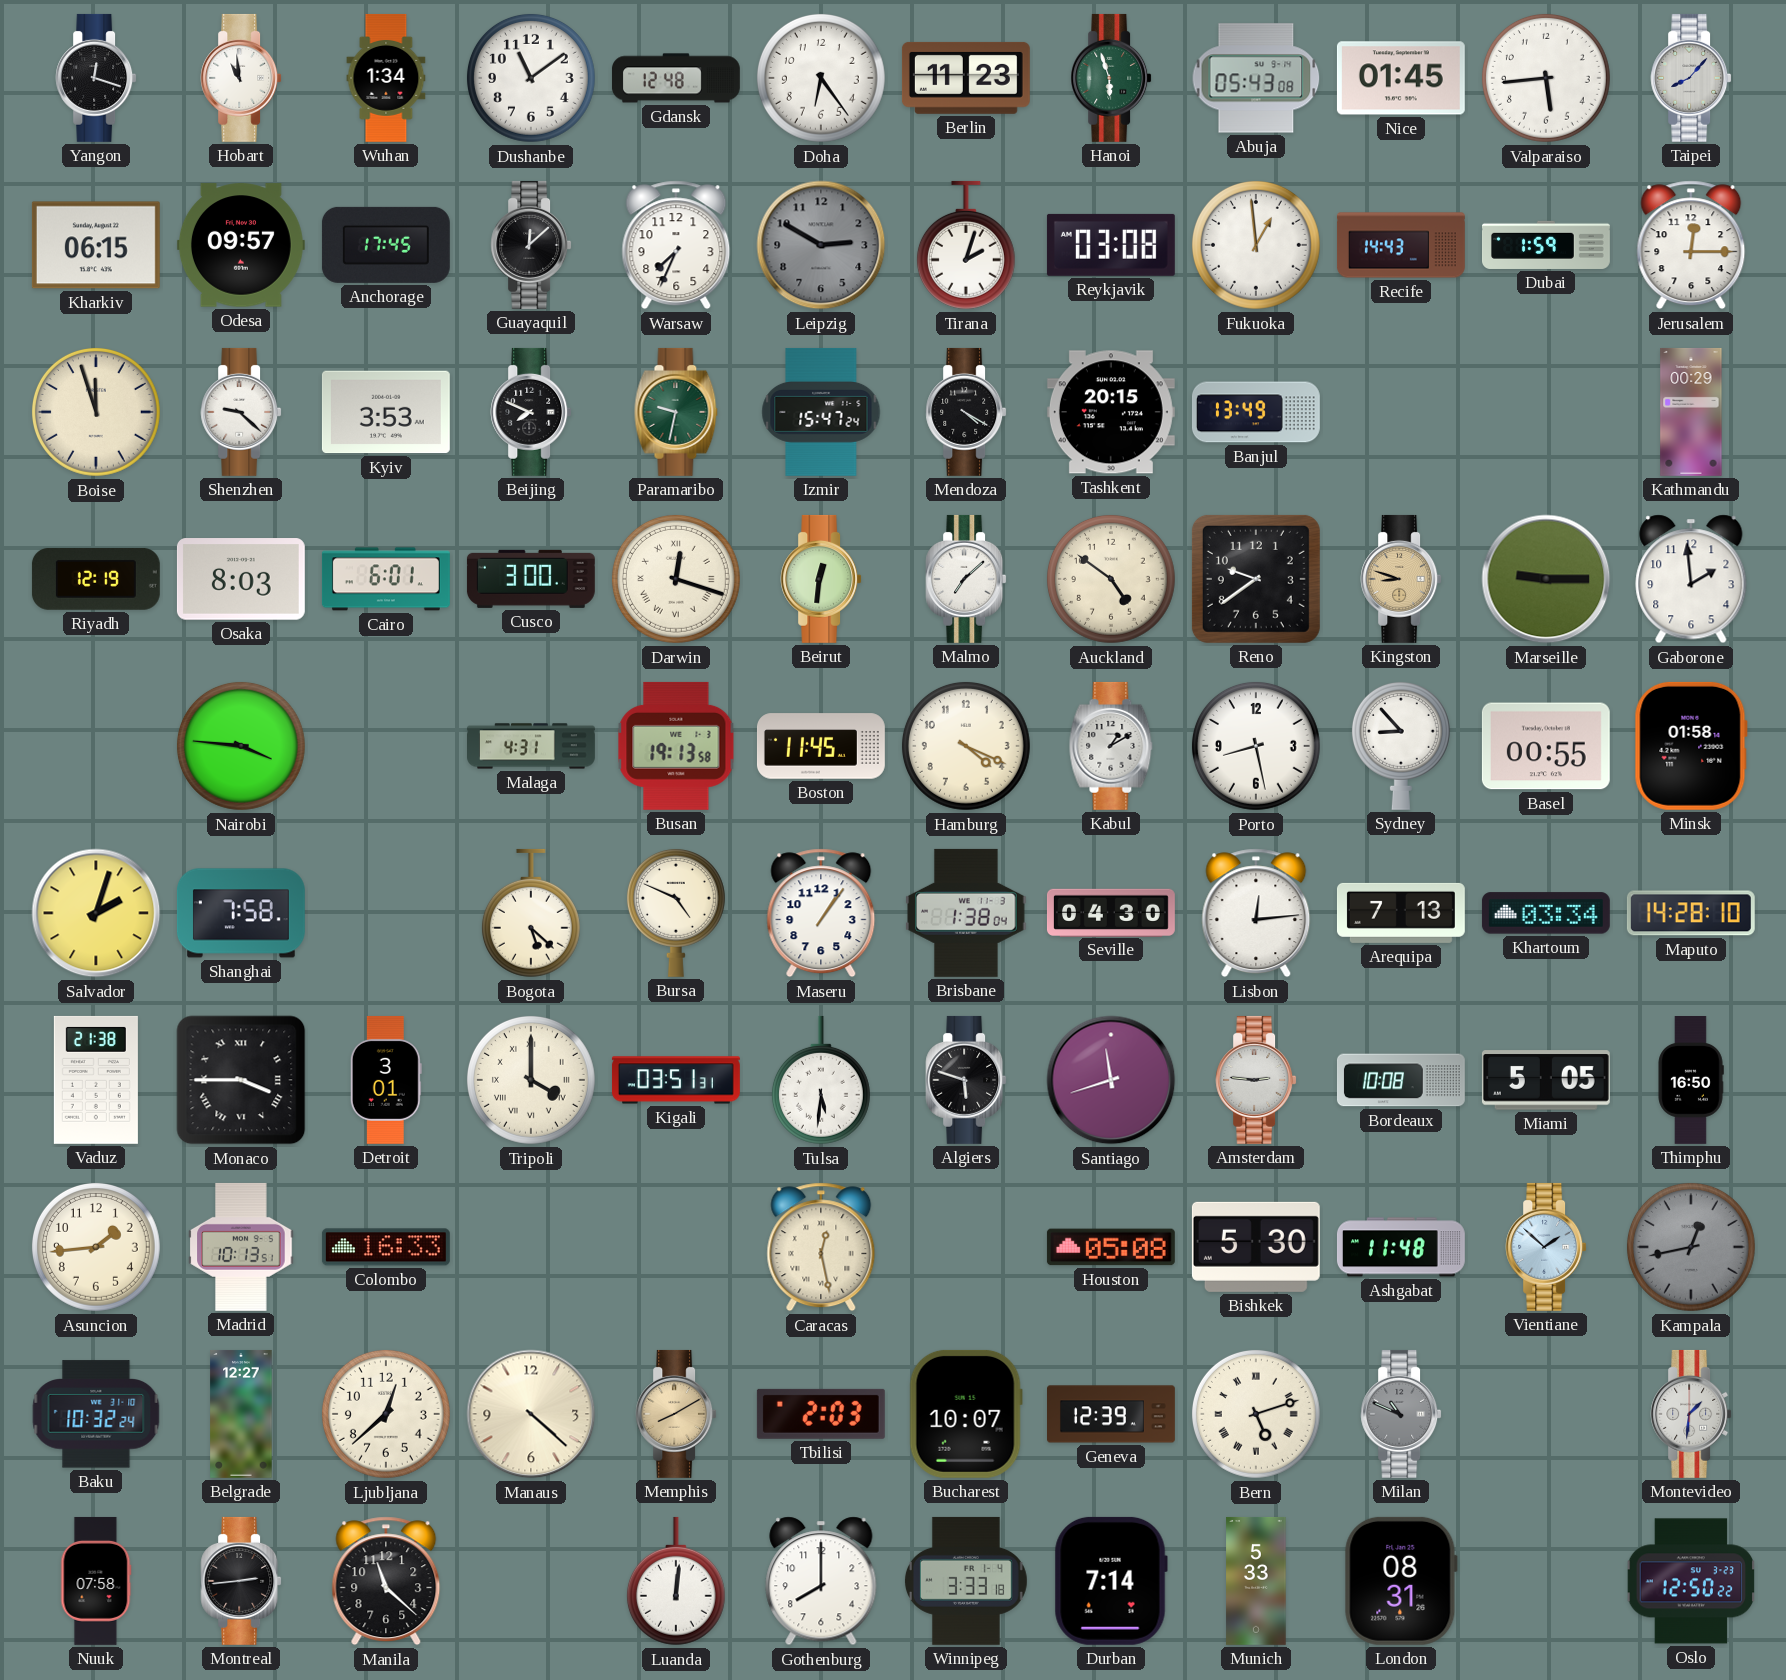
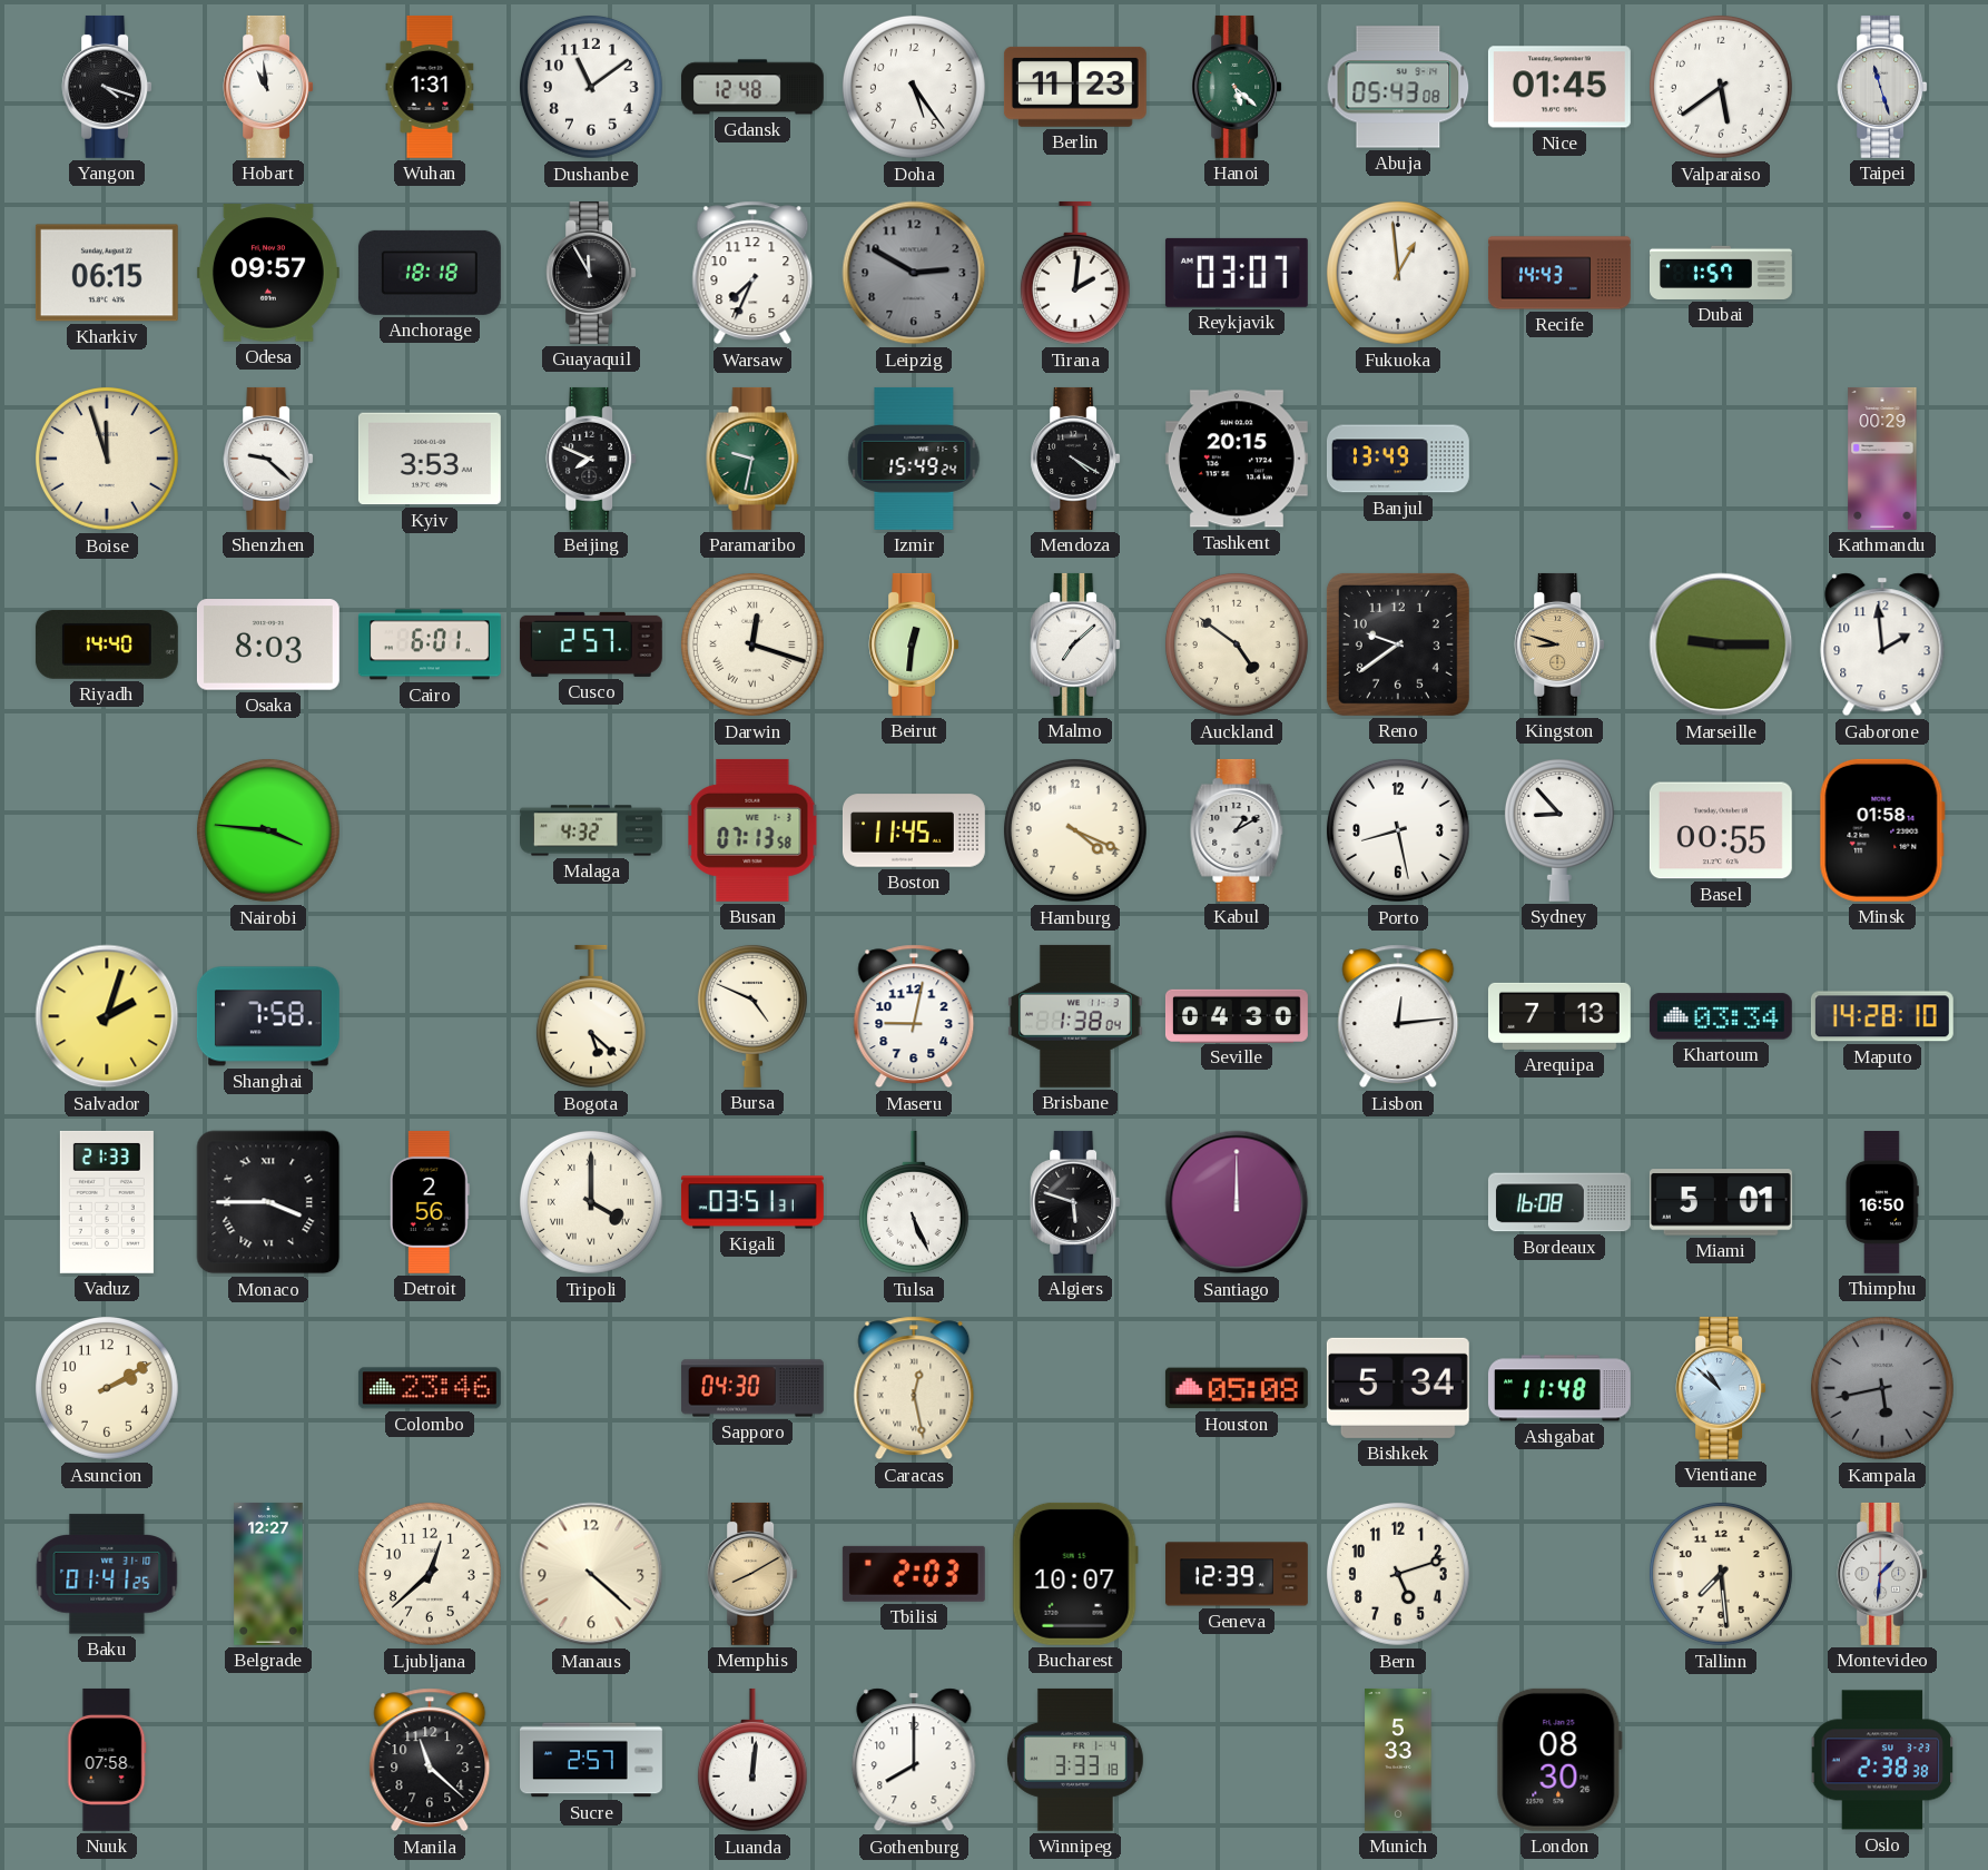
Yangon: 12:18 -> 4:18 (107, 87)
Wuhan: 1:34 -> 1:31 (430, 87)
Doha: 6:24 -> 5:24 (914, 87)
Hanoi: 5:57 -> 5:22 (1237, 87)
Valparaiso: 5:44 -> 5:39 (1721, 87)
Taipei: 8:07 -> 11:27 (1882, 87)
Anchorage: 17:45 -> 18:18 (430, 273)
Guayaquil: 12:08 -> 11:55 (591, 273)
Tirana: 2:03 -> 2:01 (1075, 273)
Reykjavik: 03:08 -> 03:07 (1237, 273)
Dubai: 1:59 -> 1:57 (1722, 273)
Jerusalem: 12:15 -> none (1691, 245)
Izmir: 15:47 -> 15:49 (914, 459)
Riyadh: 12:19 -> 14:40 (107, 644)
Cusco: 3:00 -> 2:57 (591, 644)
Malaga: 4:31 -> 4:32 (592, 830)
Busan: 19:13 -> 07:13 (752, 830)
Maseru: 1:06 -> 9:02 (914, 1016)
Vaduz: 21:38 -> 21:33 (107, 1202)
Detroit: 3:01 -> 2:56 (430, 1202)
Tulsa: 5:31 -> 5:26 (914, 1202)
Santiago: 11:42 -> 12:00 (1237, 1202)
Amsterdam: 2:46 -> none (1256, 1080)
Bordeaux: 10:08 -> 16:08 (1559, 1202)
Miami: 5:05 -> 5:01 (1721, 1202)
Asuncion: 1:44 -> 2:10 (107, 1388)
Madrid: 10:13 -> none (241, 1247)
Colombo: 16:33 -> 23:46 (430, 1388)
Sapporo: none -> 04:30 (752, 1388)
Bishkek: 5:30 -> 5:34 (1398, 1388)
Vientiane: 1:52 -> 10:52 (1721, 1388)
Kampala: 12:43 -> 5:43 (1882, 1388)
Baku: 10:32 -> 01:41 (107, 1574)
Bern numerals: Roman -> Arabic (1398, 1574)
Milan: 10:49 -> none (1401, 1414)
Tallinn: none -> 7:29 (1721, 1574)
Montreal: 2:44 -> none (241, 1581)
Sucre: none -> 2:57 (592, 1760)
Durban: 7:14 -> none (1111, 1581)
London: 08:31 -> 08:30 (1559, 1760)
Oslo: 12:50 -> 2:38 (1882, 1760)
